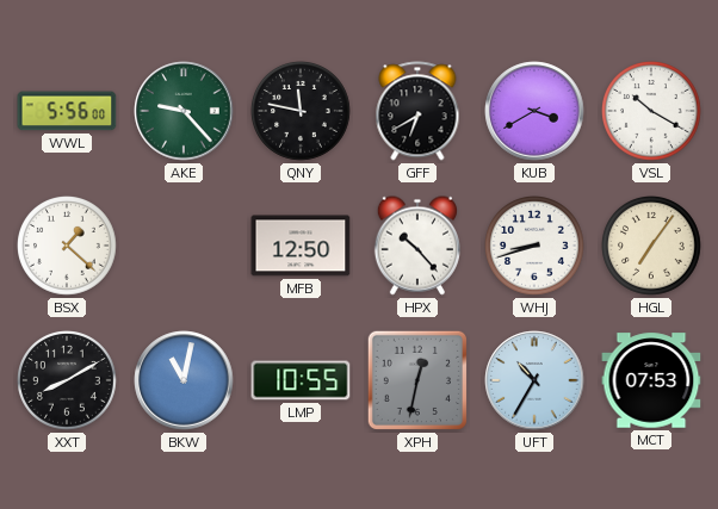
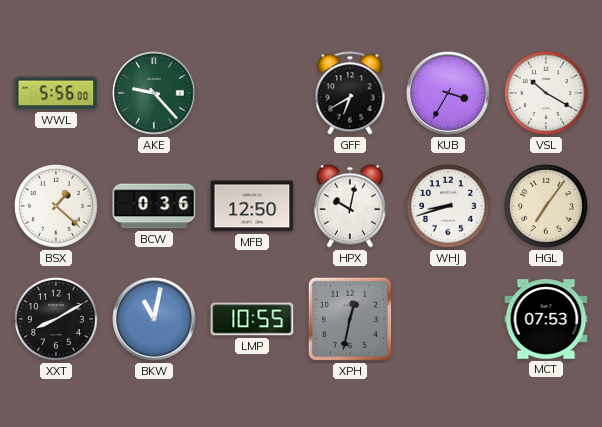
QNY: 11:47 -> none (302, 112)
KUB: 3:40 -> 3:35 (448, 93)
BCW: none -> 0:36 (154, 206)
HPX: 10:23 -> 10:02 (350, 206)
UFT: 10:35 -> none (534, 380)
